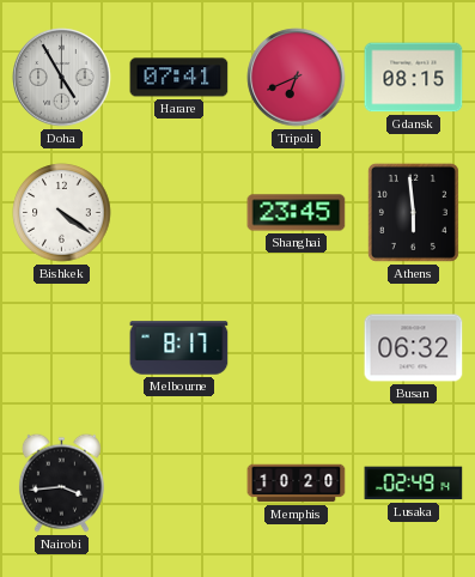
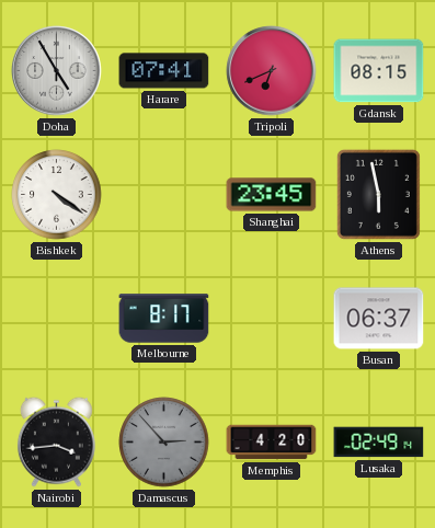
Athens: 5:59 -> 5:58 (378, 194)
Busan: 06:32 -> 06:37 (379, 319)
Damascus: none -> 2:53 (164, 443)
Memphis: 10:20 -> 4:20 (272, 443)
